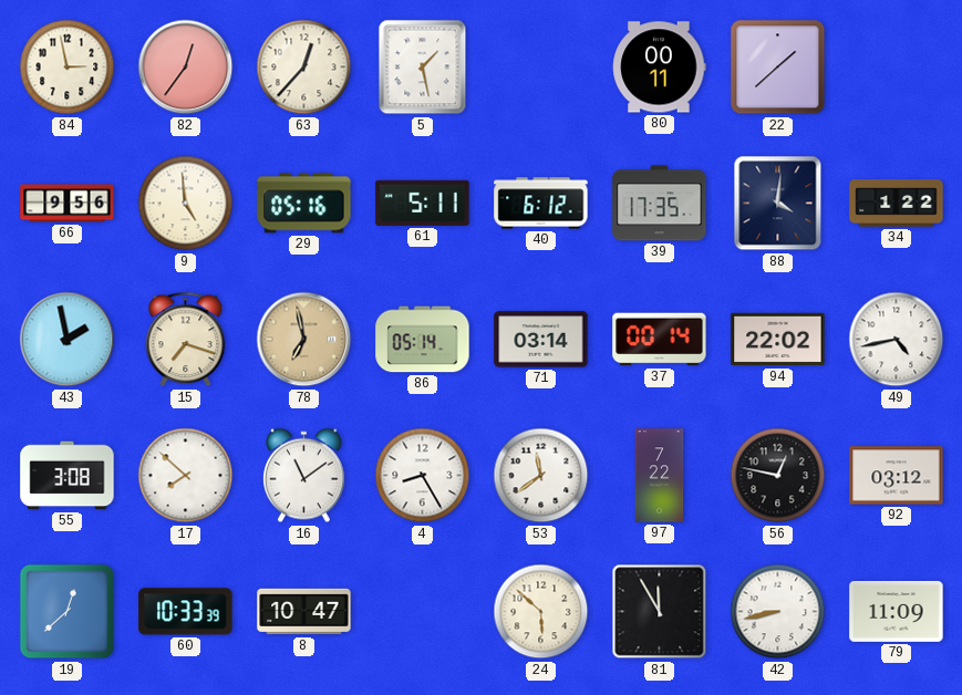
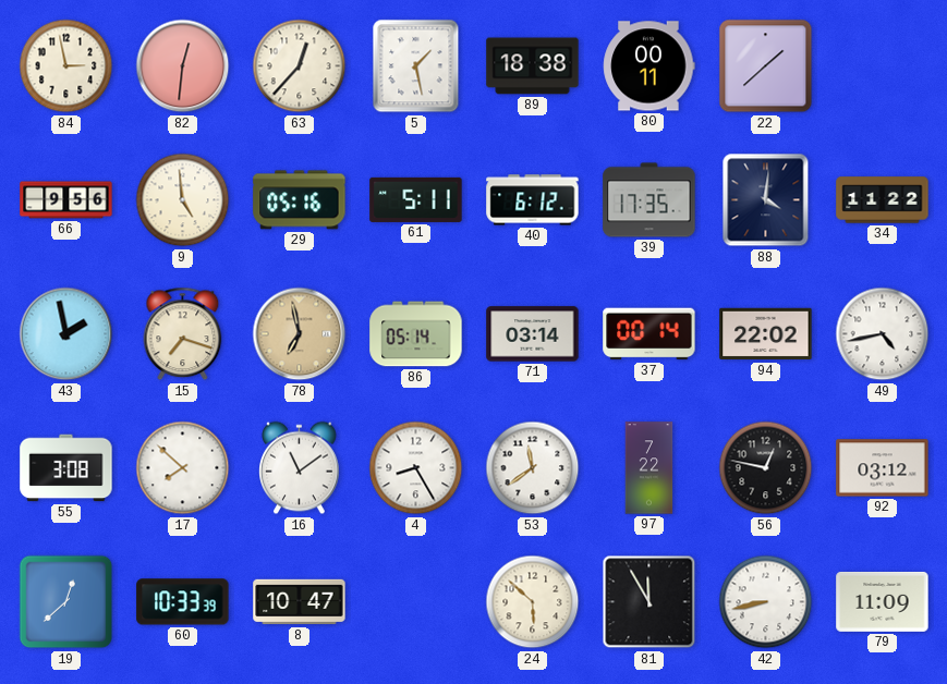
82: 12:36 -> 12:31 (183, 66)
89: none -> 18:38 (533, 66)
34: 1:22 -> 11:22 (883, 200)
